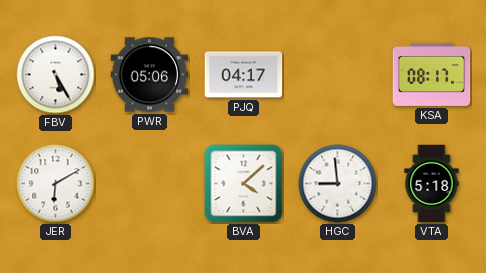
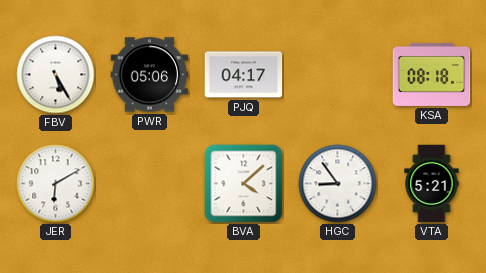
KSA: 08:17 -> 08:18 (432, 74)
HGC: 8:59 -> 8:54 (338, 184)
VTA: 5:18 -> 5:21 (432, 184)
